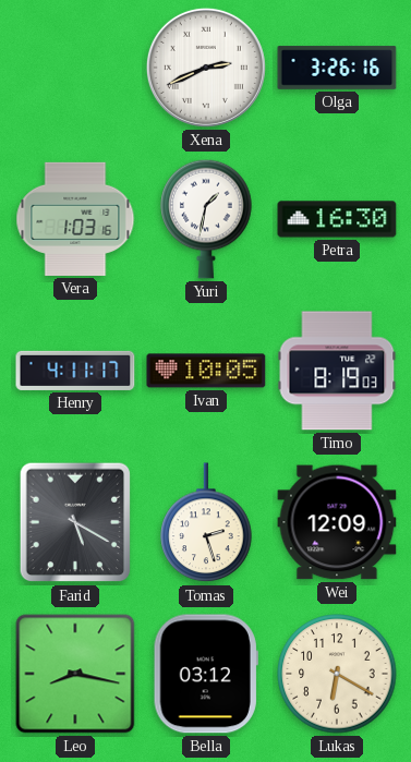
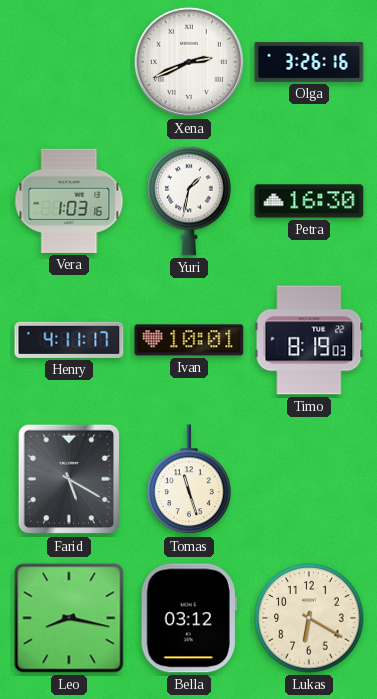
Ivan: 10:05 -> 10:01 (189, 340)
Tomas: 2:27 -> 11:27 (189, 480)
Wei: 12:09 -> none (337, 522)
